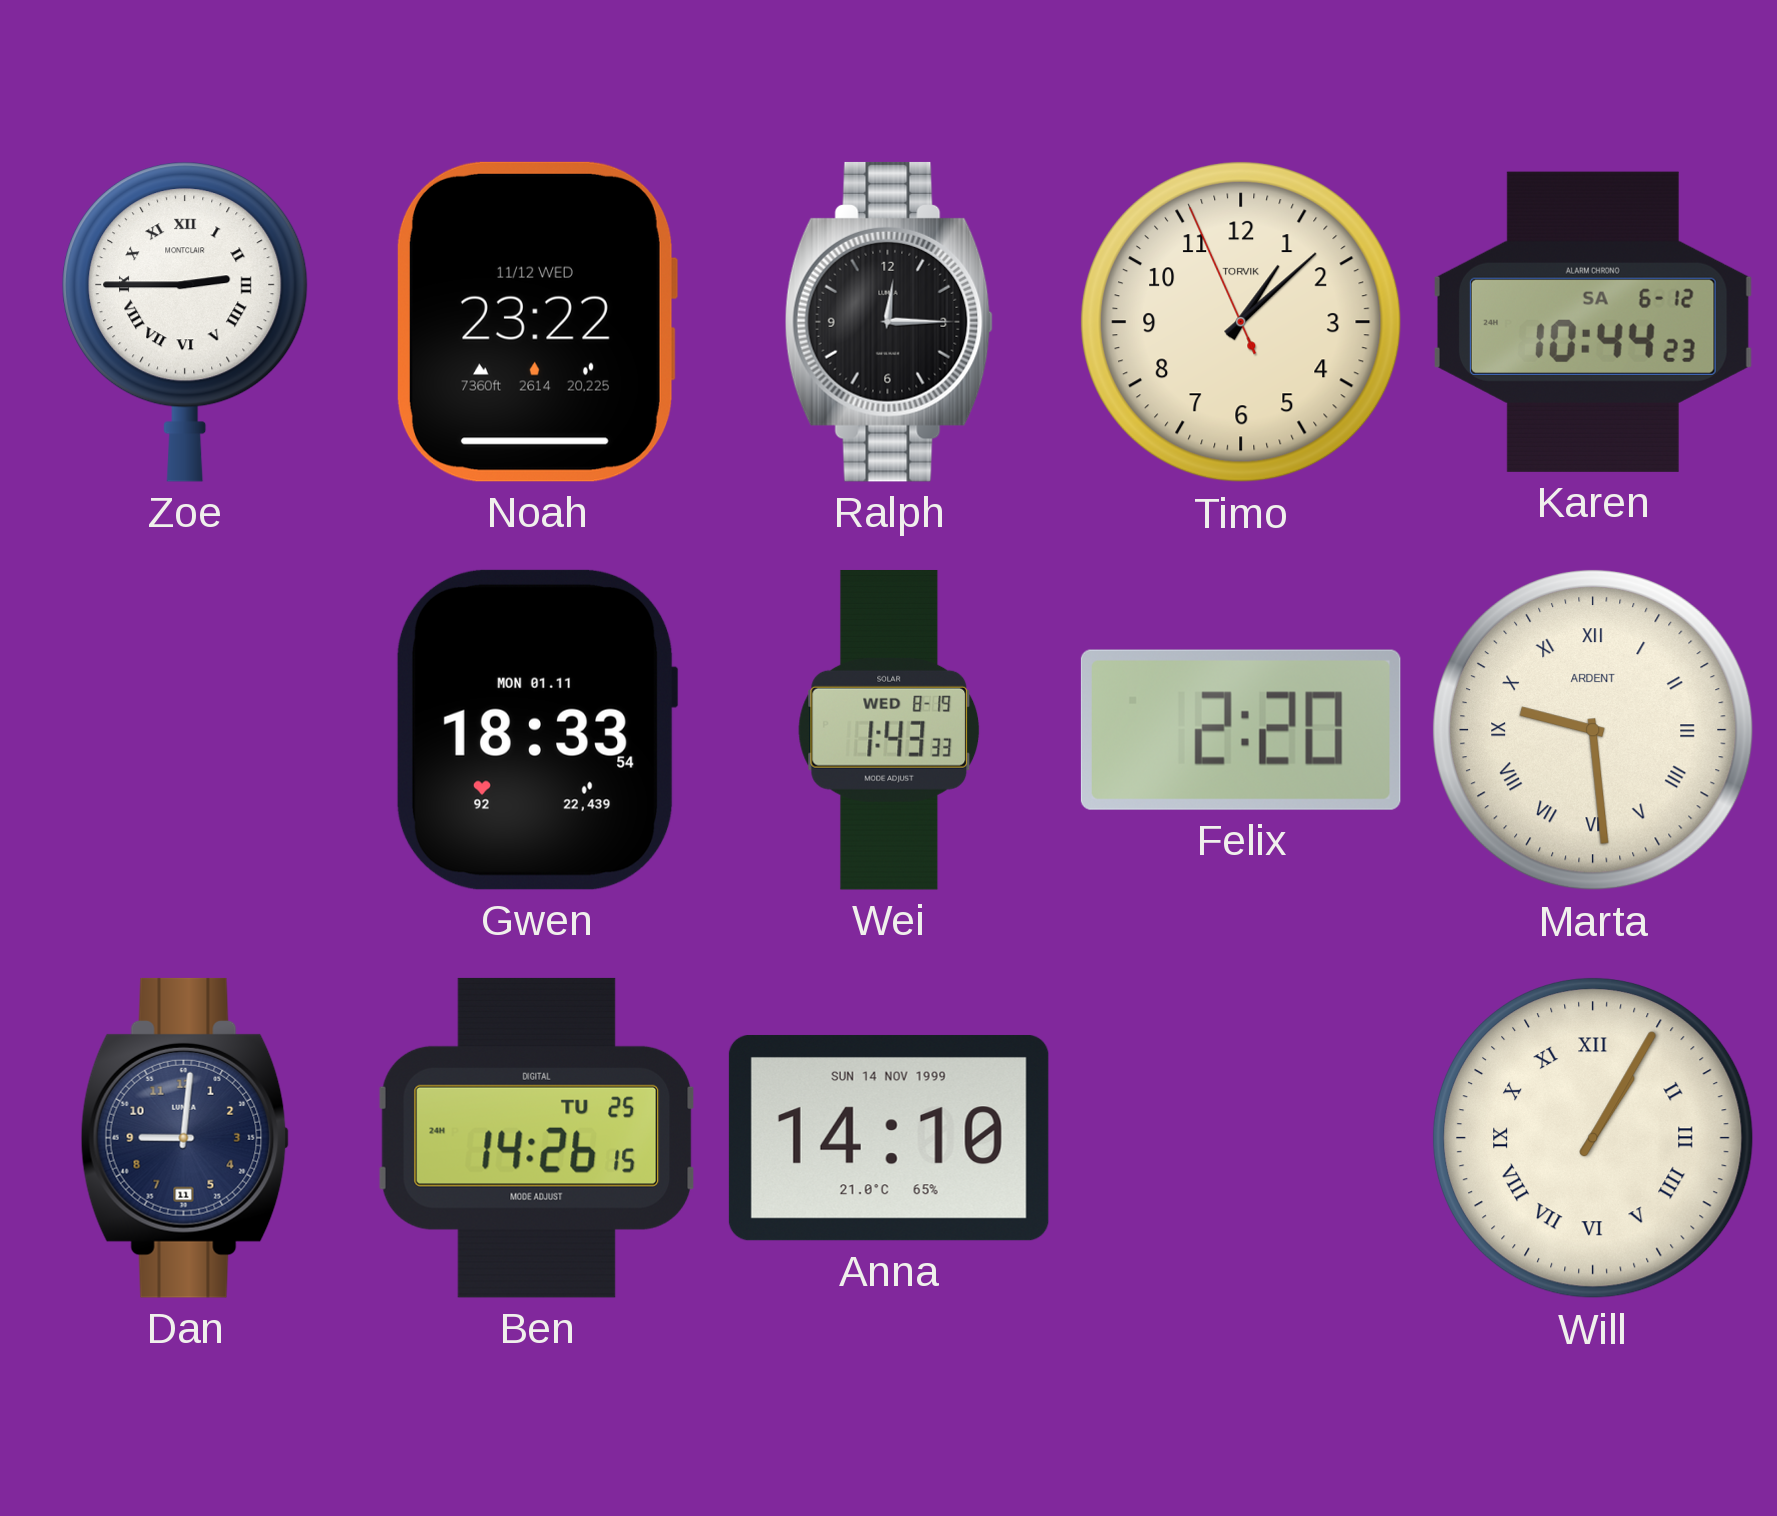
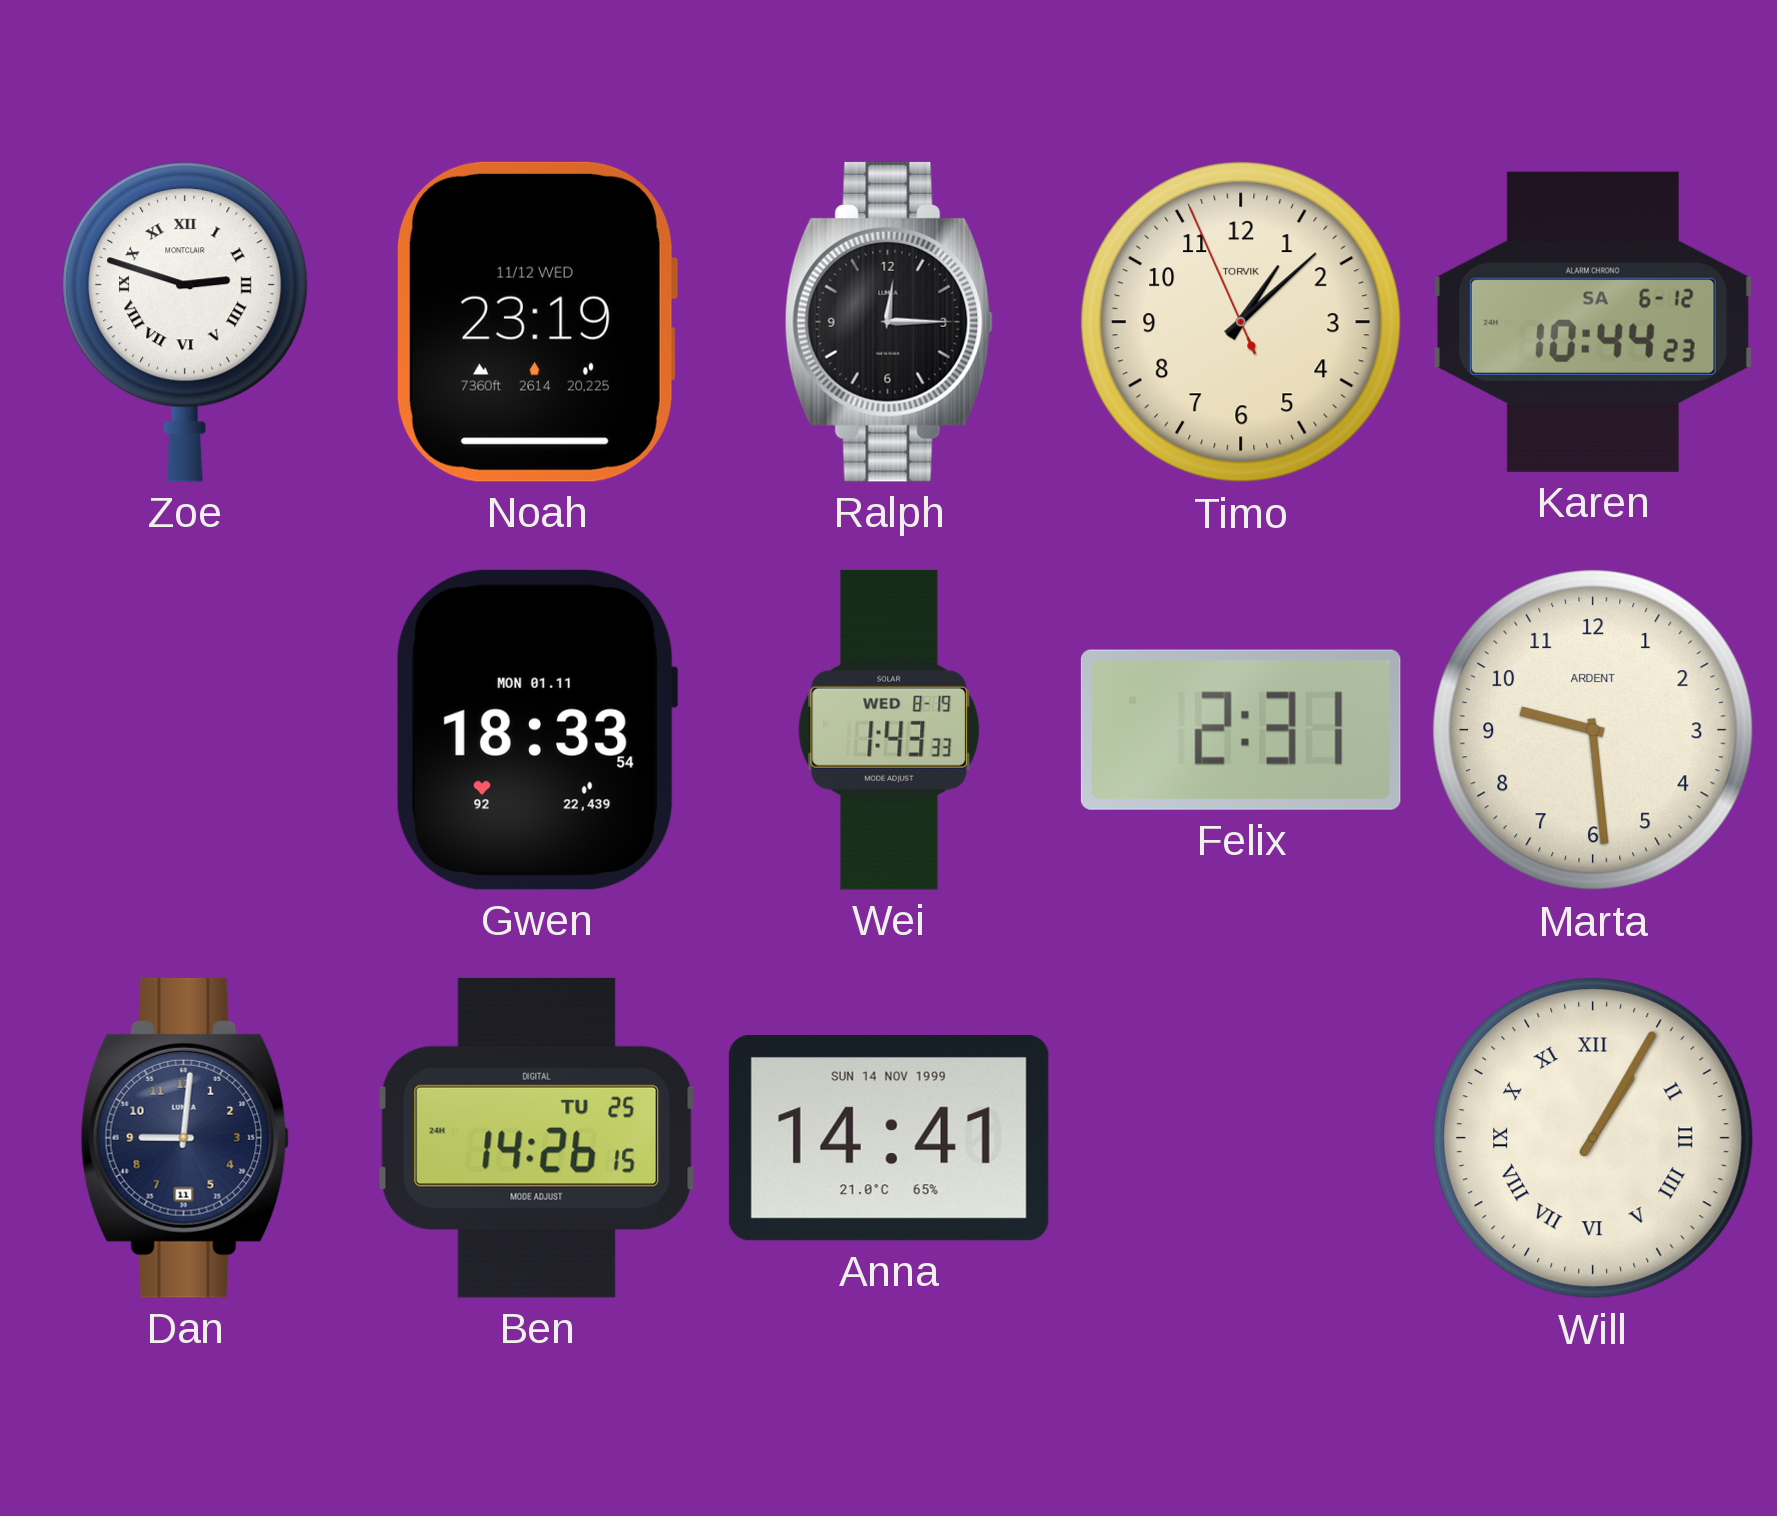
Zoe: 2:45 -> 2:48 (185, 322)
Noah: 23:22 -> 23:19 (536, 322)
Felix: 2:20 -> 2:31 (1241, 730)
Marta numerals: Roman -> Arabic (1593, 730)
Anna: 14:10 -> 14:41 (889, 1138)
